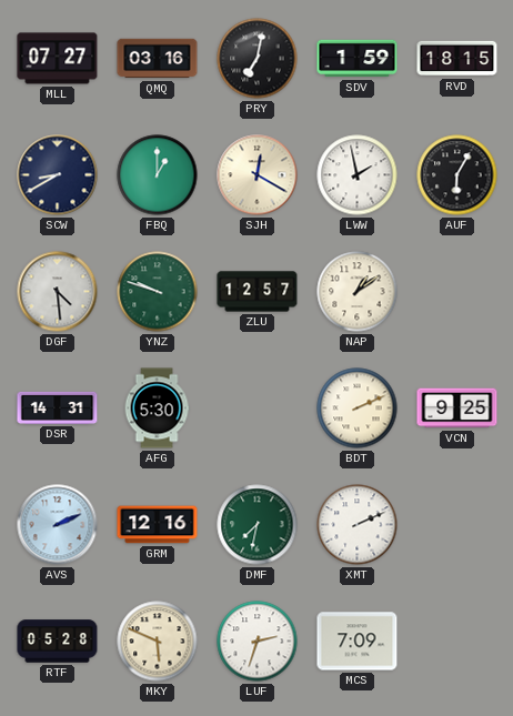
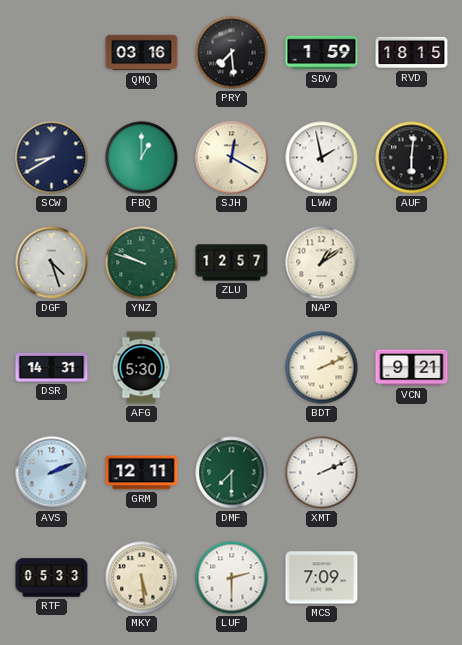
MLL: 07:27 -> none (58, 59)
PRY: 7:02 -> 7:29 (232, 53)
AUF: 6:05 -> 6:01 (412, 158)
DGF: 4:29 -> 4:27 (52, 263)
VCN: 9:25 -> 9:21 (412, 368)
GRM: 12:16 -> 12:11 (142, 473)
DMF: 7:32 -> 7:30 (232, 473)
RTF: 05:28 -> 05:33 (52, 578)
MKY: 5:49 -> 5:29 (142, 578)
LUF: 2:33 -> 2:30 (232, 578)
